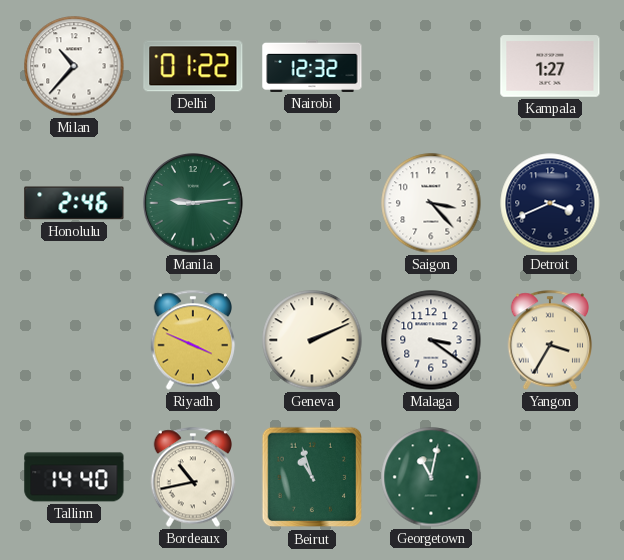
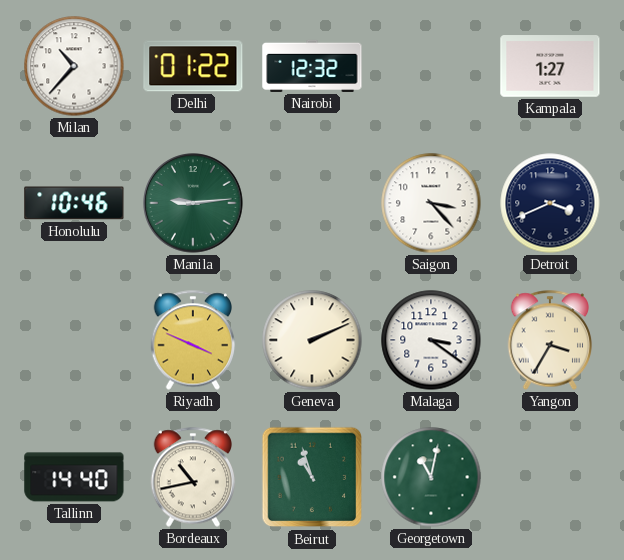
Honolulu: 2:46 -> 10:46 (74, 203)
